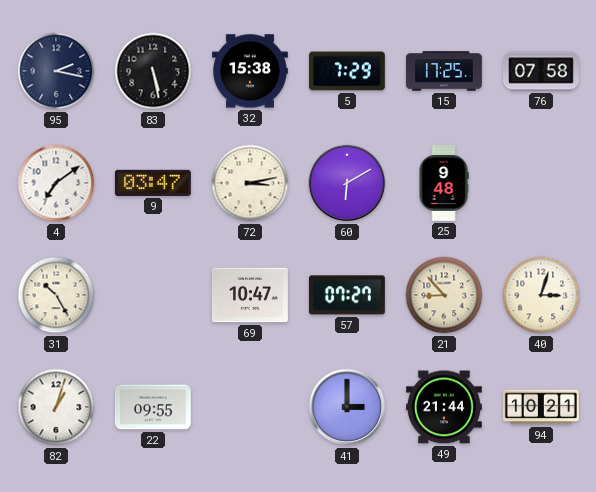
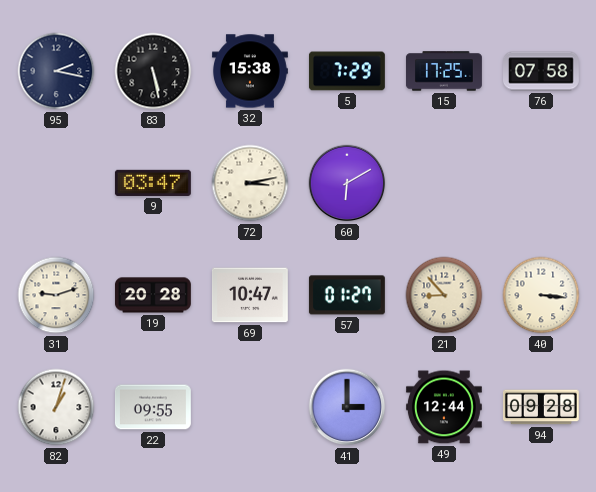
4: 7:09 -> none (56, 183)
25: 9:48 -> none (444, 183)
31: 10:25 -> 9:12 (56, 295)
19: none -> 20:28 (153, 295)
57: 07:27 -> 01:27 (347, 295)
40: 3:03 -> 3:16 (541, 295)
49: 21:44 -> 12:44 (444, 407)
94: 10:21 -> 09:28 (541, 407)
